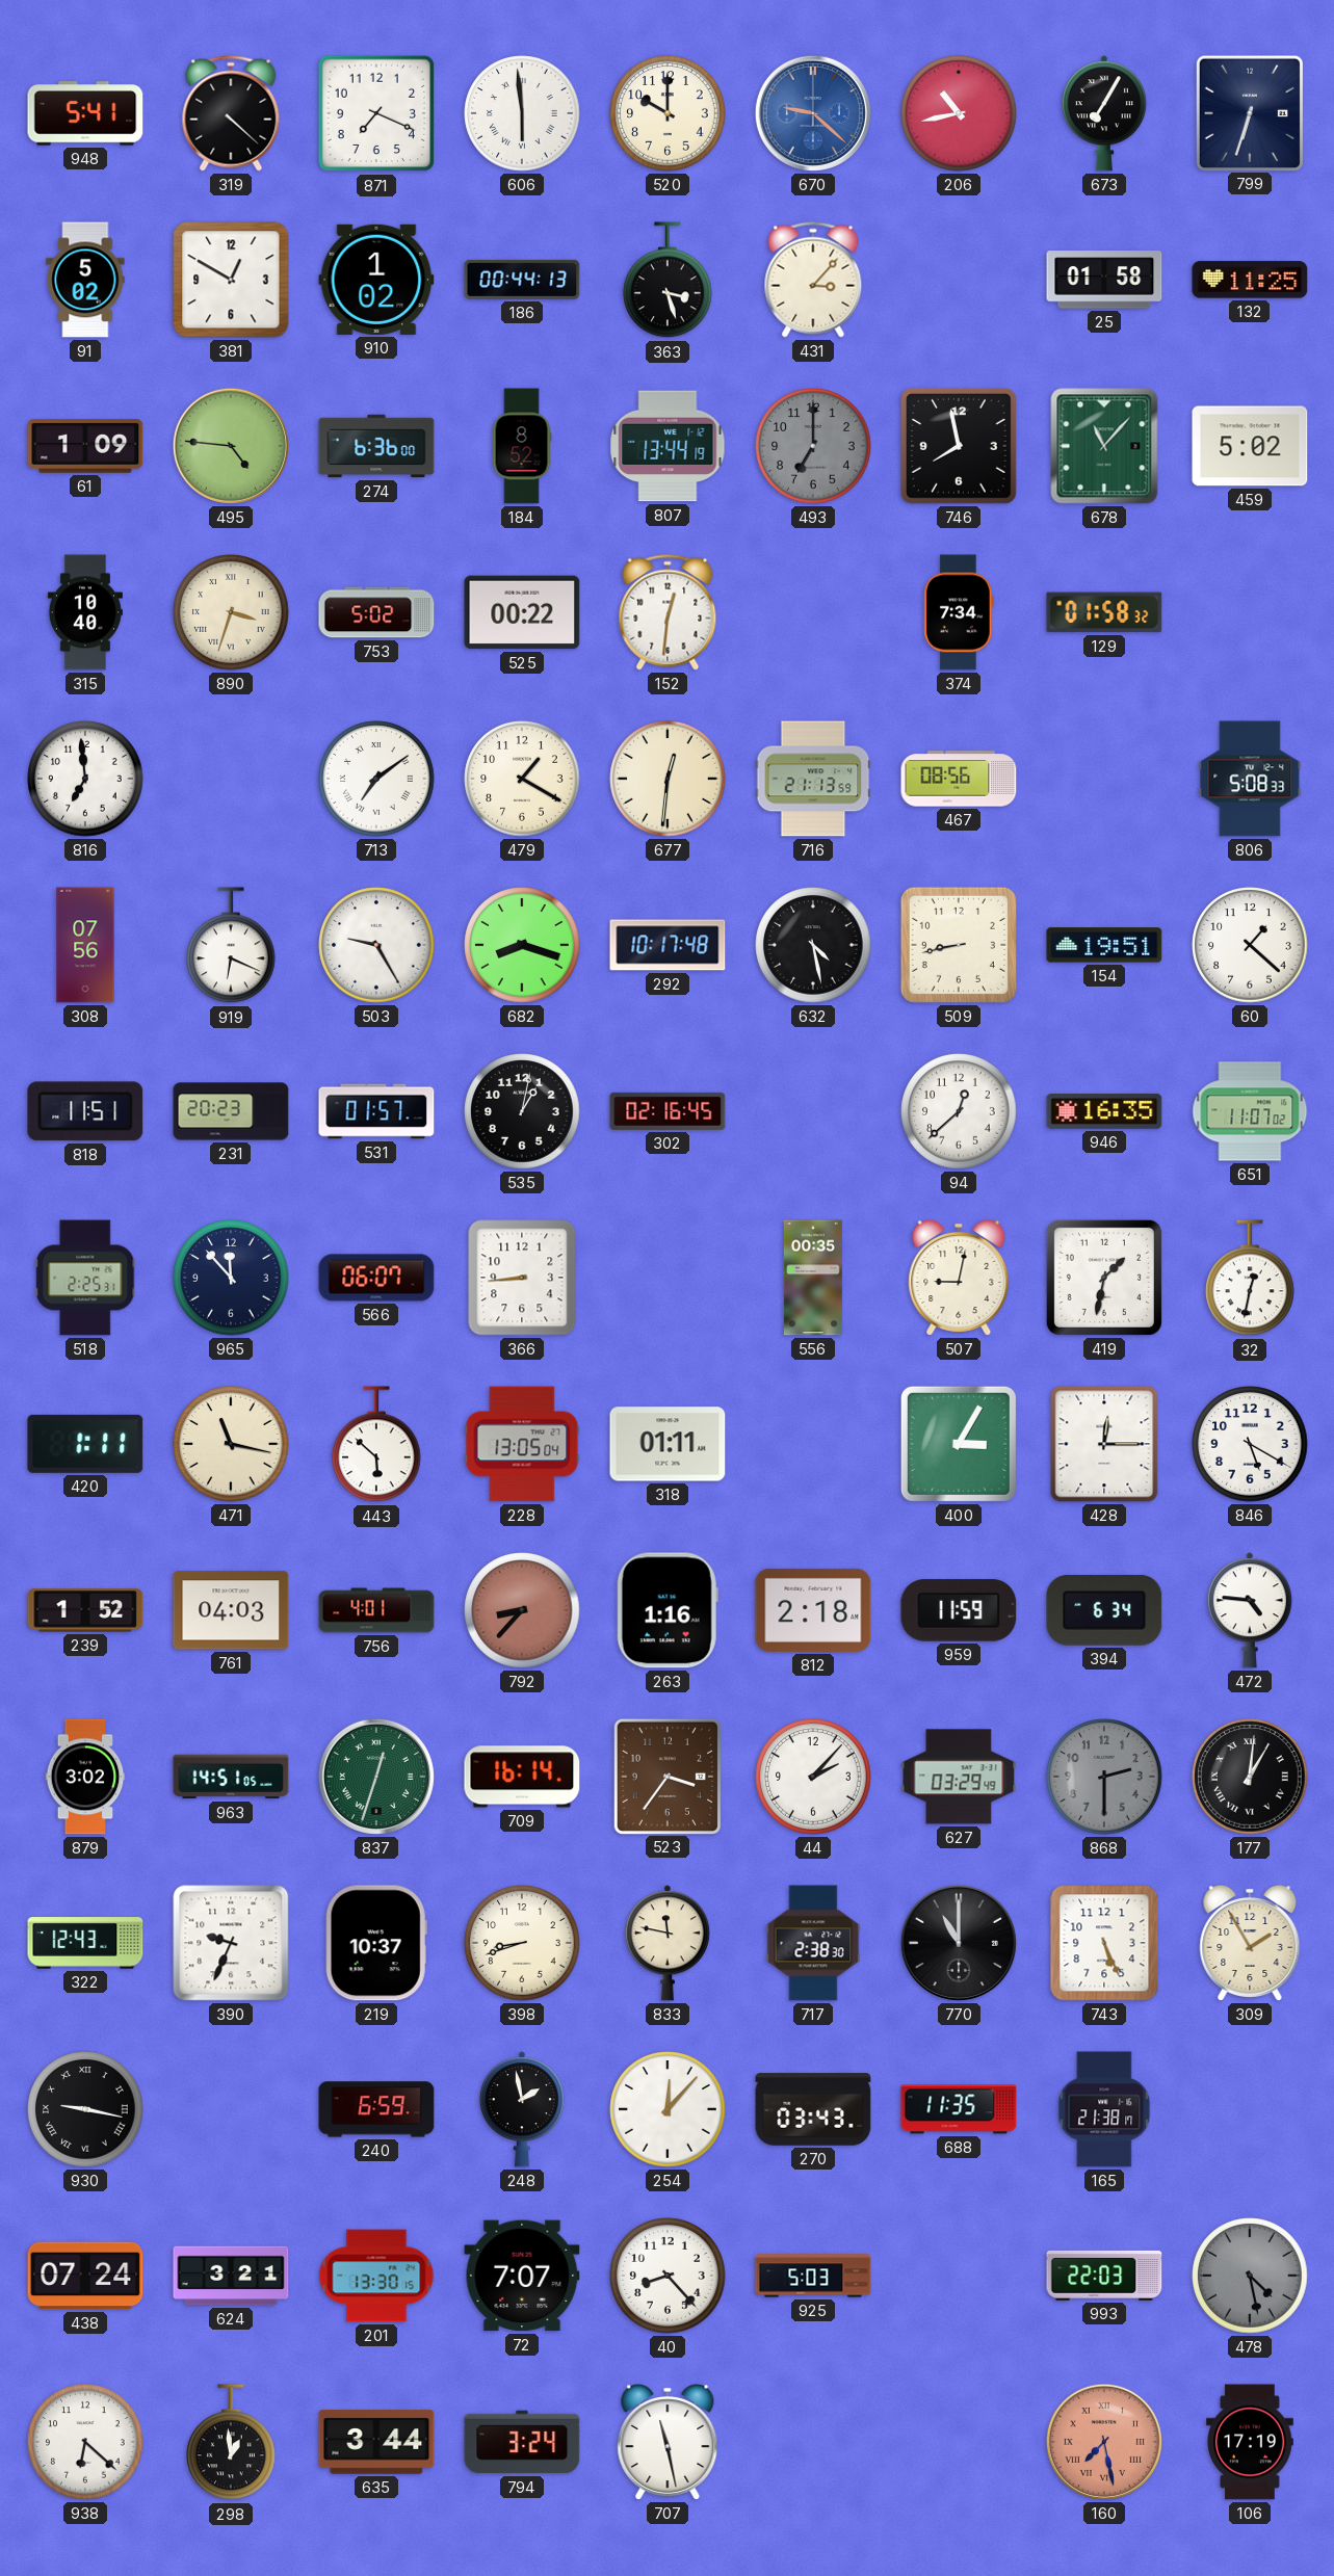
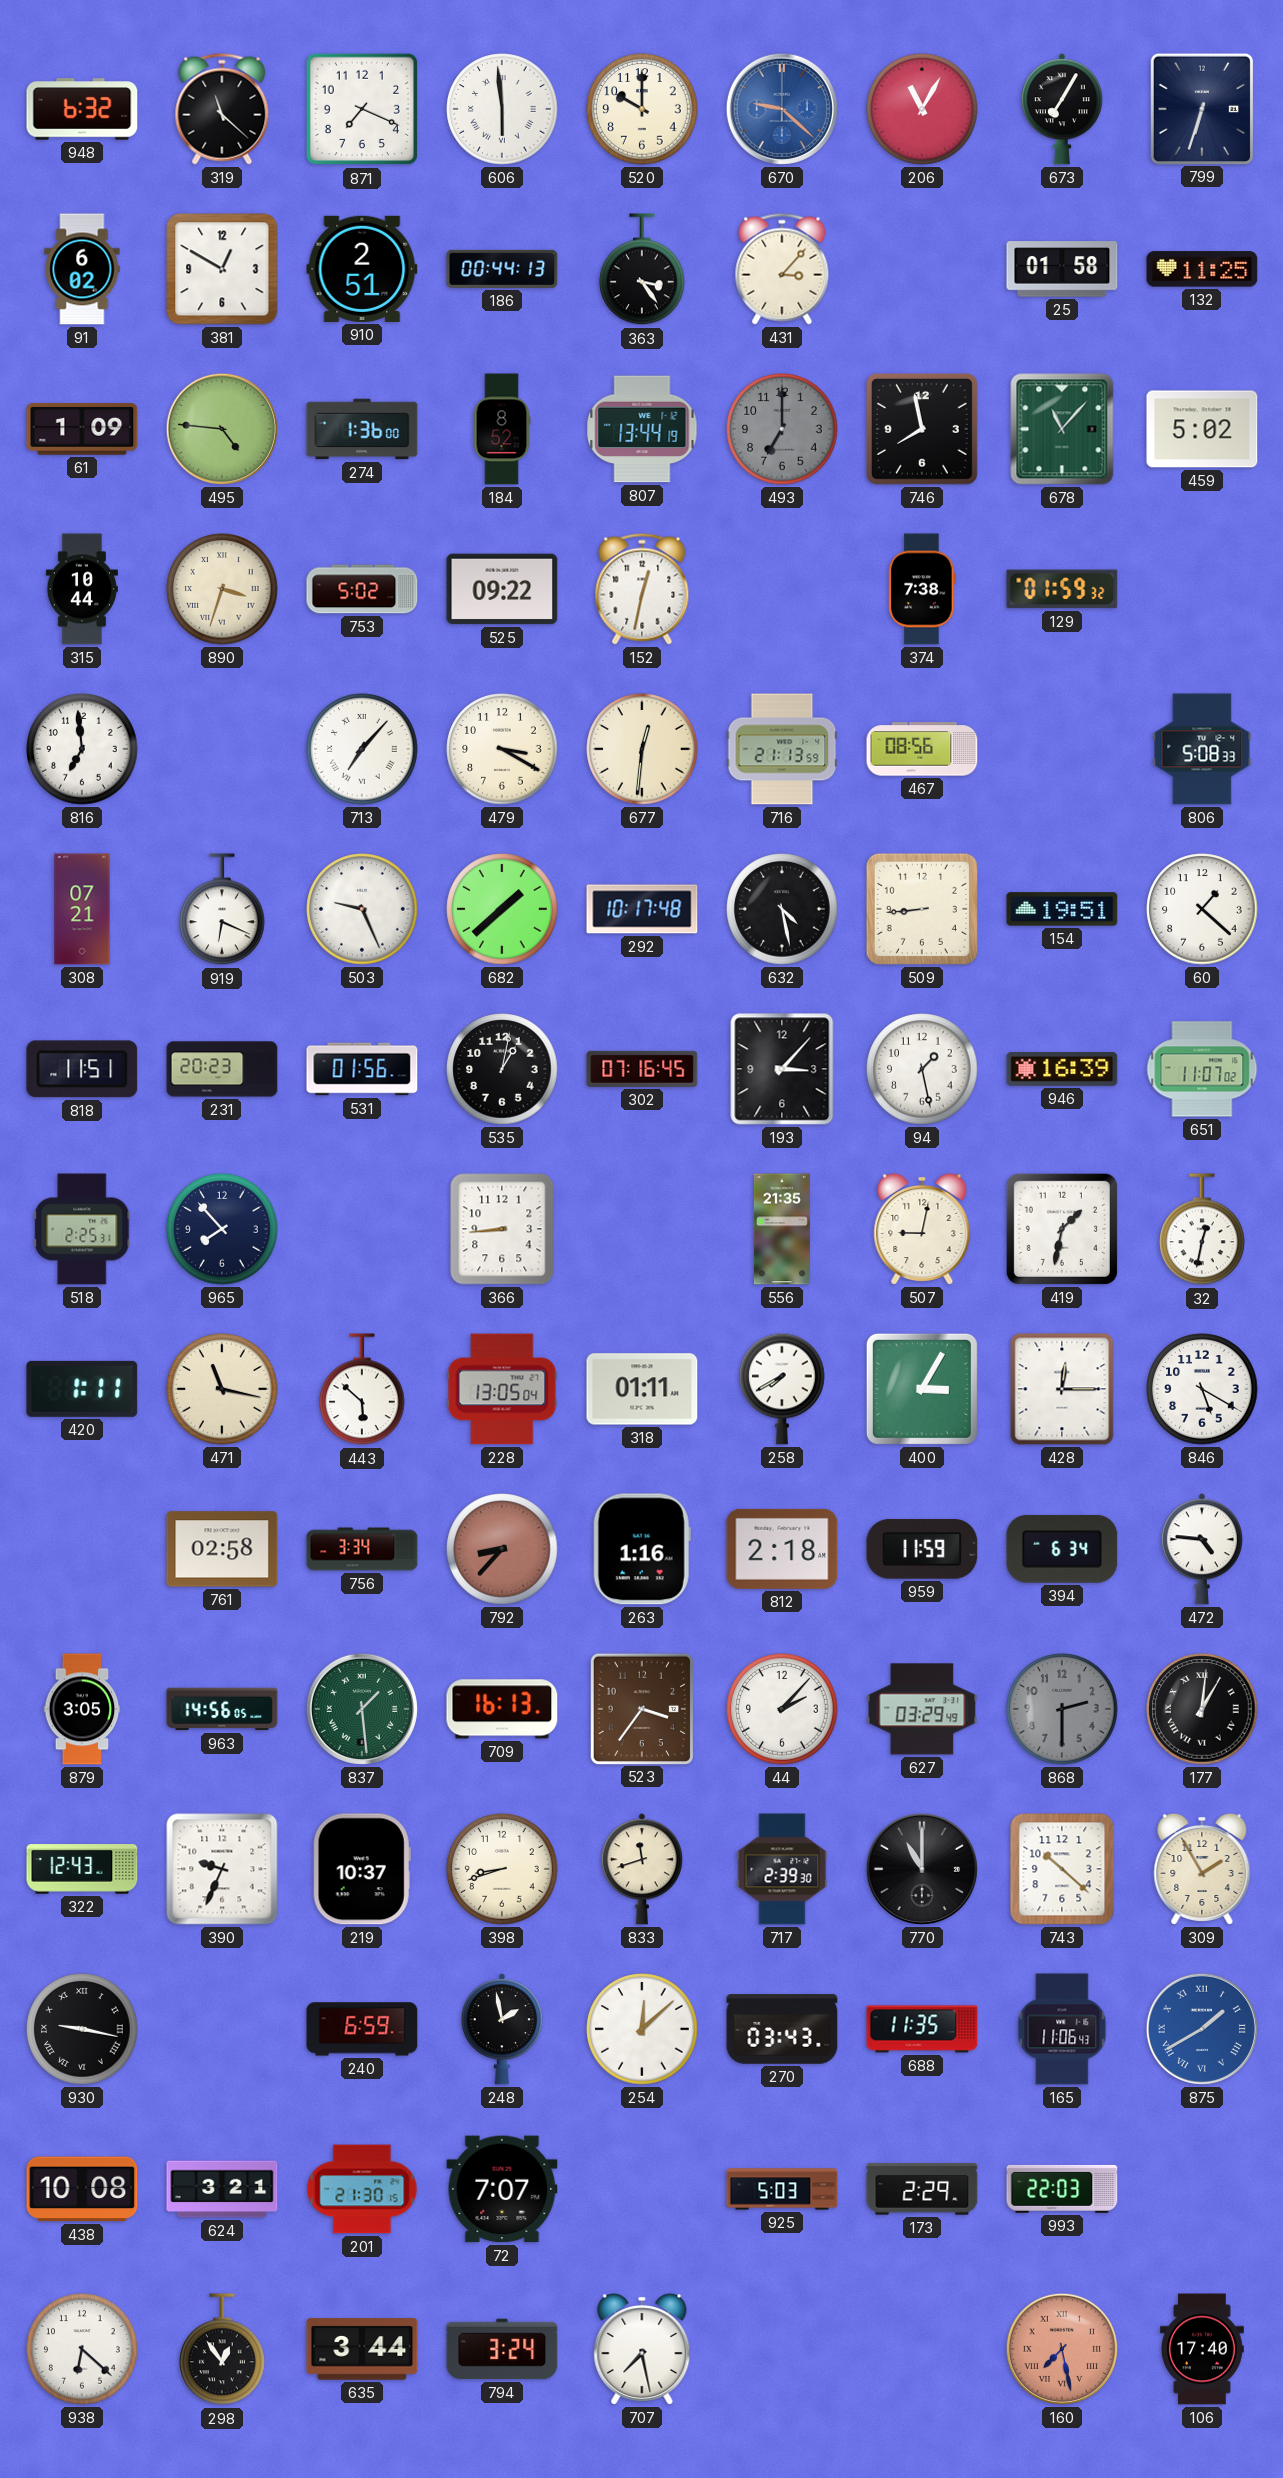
948: 5:41 -> 6:32 (82, 109)
319: 4:22 -> 11:22 (222, 109)
206: 10:43 -> 11:05 (922, 109)
91: 5:02 -> 6:02 (82, 269)
910: 1:02 -> 2:51 (362, 269)
363: 3:27 -> 3:24 (643, 270)
274: 6:36 -> 1:36 (362, 429)
315: 10:40 -> 10:44 (82, 589)
525: 00:22 -> 09:22 (502, 589)
152: 12:31 -> 12:32 (642, 589)
374: 7:34 -> 7:38 (922, 589)
129: 01:58 -> 01:59 (1062, 589)
713: 7:09 -> 7:07 (362, 749)
479: 1:20 -> 3:20 (502, 749)
308: 07:56 -> 07:21 (82, 909)
503: 9:25 -> 9:26 (362, 909)
682: 8:18 -> 1:38 (502, 909)
509: 8:43 -> 8:44 (922, 909)
531: 01:57 -> 01:56 (362, 1069)
302: 02:16 -> 07:16 (642, 1069)
193: none -> 3:07 (782, 1069)
94: 12:38 -> 1:28 (922, 1069)
946: 16:35 -> 16:39 (1062, 1069)
965: 11:53 -> 7:53 (222, 1229)
566: 06:07 -> none (376, 1278)
556: 00:35 -> 21:35 (782, 1229)
258: none -> 7:40 (783, 1389)
239: 1:52 -> none (85, 1610)
761: 04:03 -> 02:58 (222, 1549)
756: 4:01 -> 3:34 (362, 1549)
879: 3:02 -> 3:05 (82, 1709)
963: 14:51 -> 14:56 (222, 1709)
837: 12:33 -> 1:29 (362, 1709)
709: 16:14 -> 16:13 (502, 1709)
833: 11:47 -> 11:42 (642, 1869)
717: 2:38 -> 2:39 (782, 1869)
743: 5:26 -> 10:22 (1062, 1869)
254: 12:07 -> 12:08 (642, 2029)
165: 21:38 -> 11:06 (1062, 2029)
875: none -> 1:40 (1202, 2029)
438: 07:24 -> 10:08 (82, 2189)
201: 13:30 -> 21:30 (362, 2189)
40: 8:23 -> none (668, 2276)
173: none -> 2:29 (922, 2189)
478: 4:28 -> none (1250, 2276)
298: 12:59 -> 12:54 (223, 2350)
707: 11:28 -> 7:28 (642, 2349)
106: 17:19 -> 17:40 (1203, 2349)
